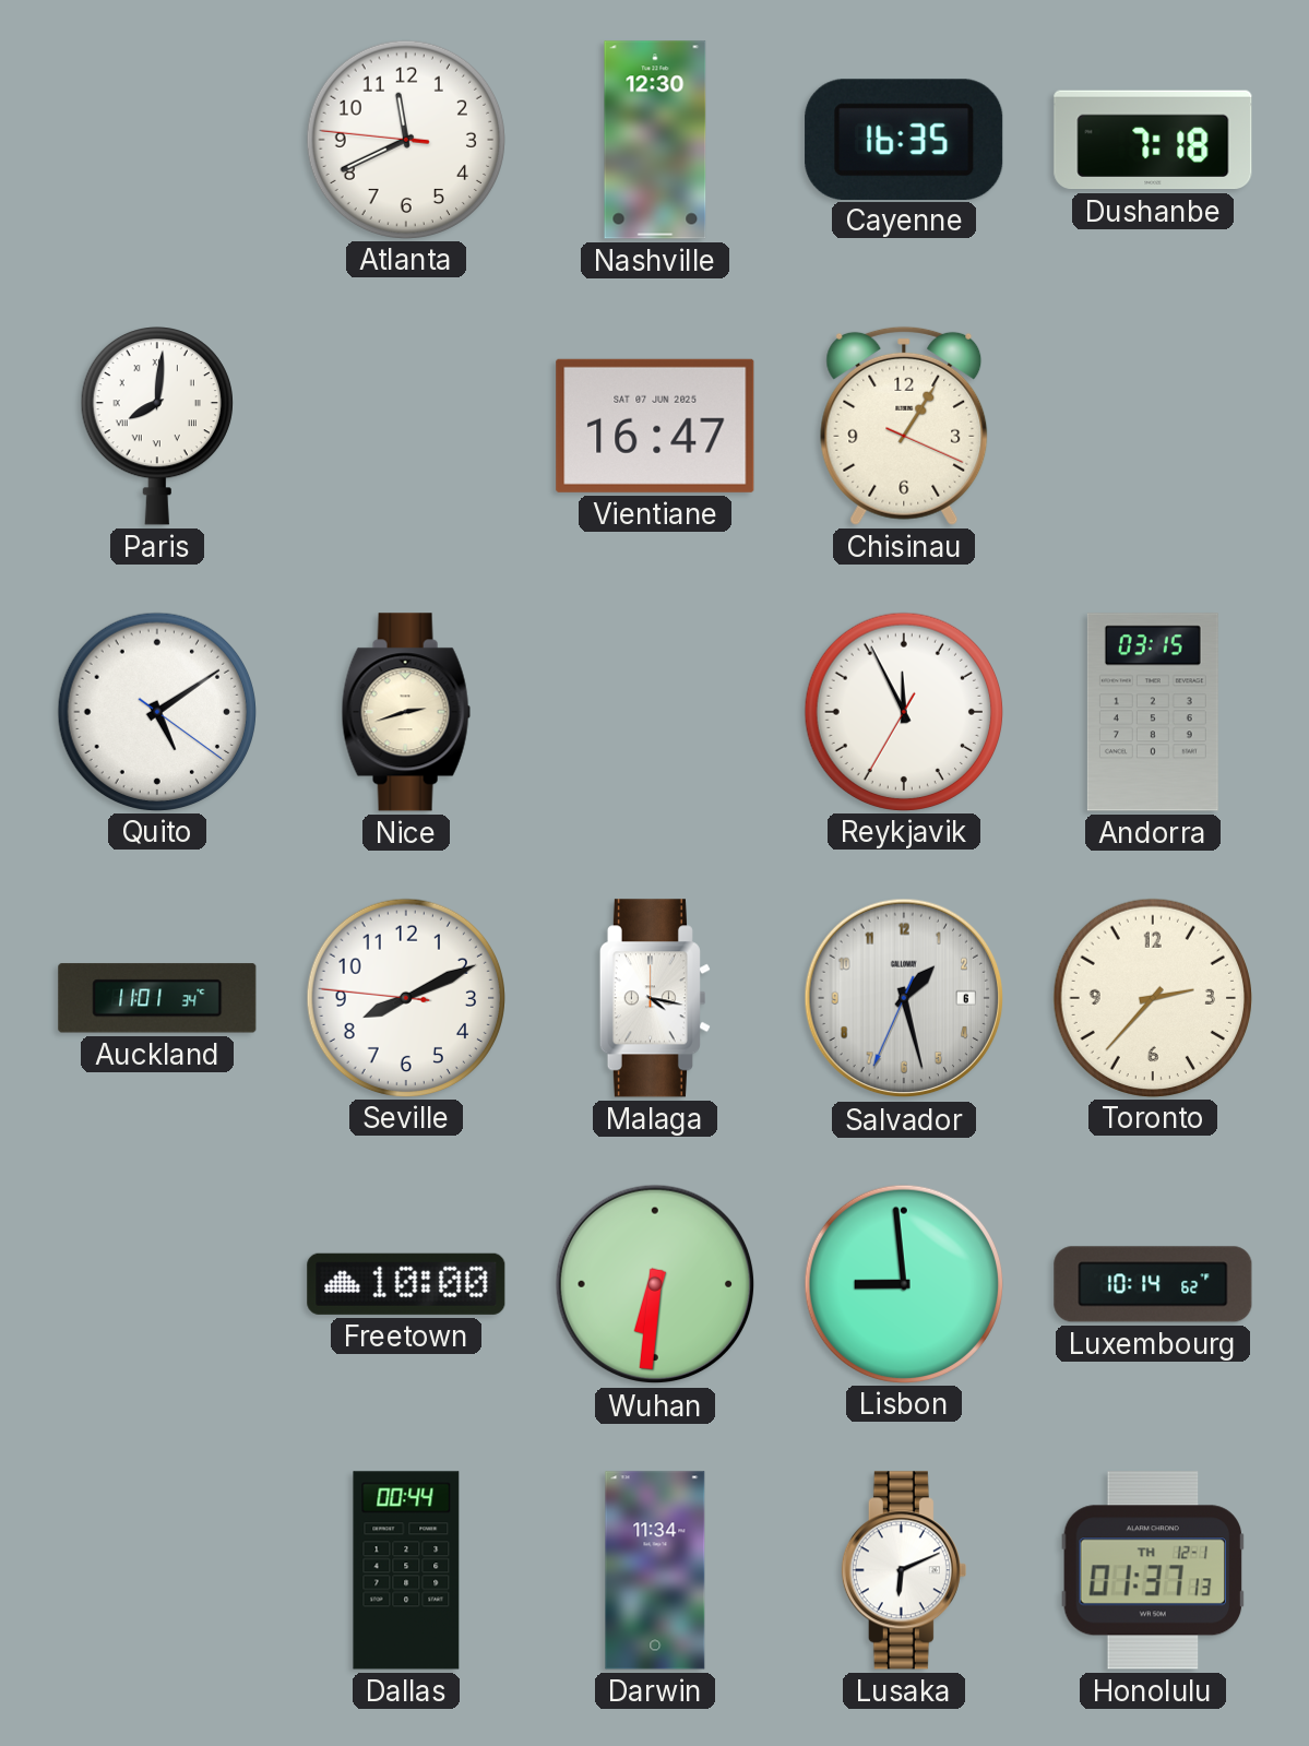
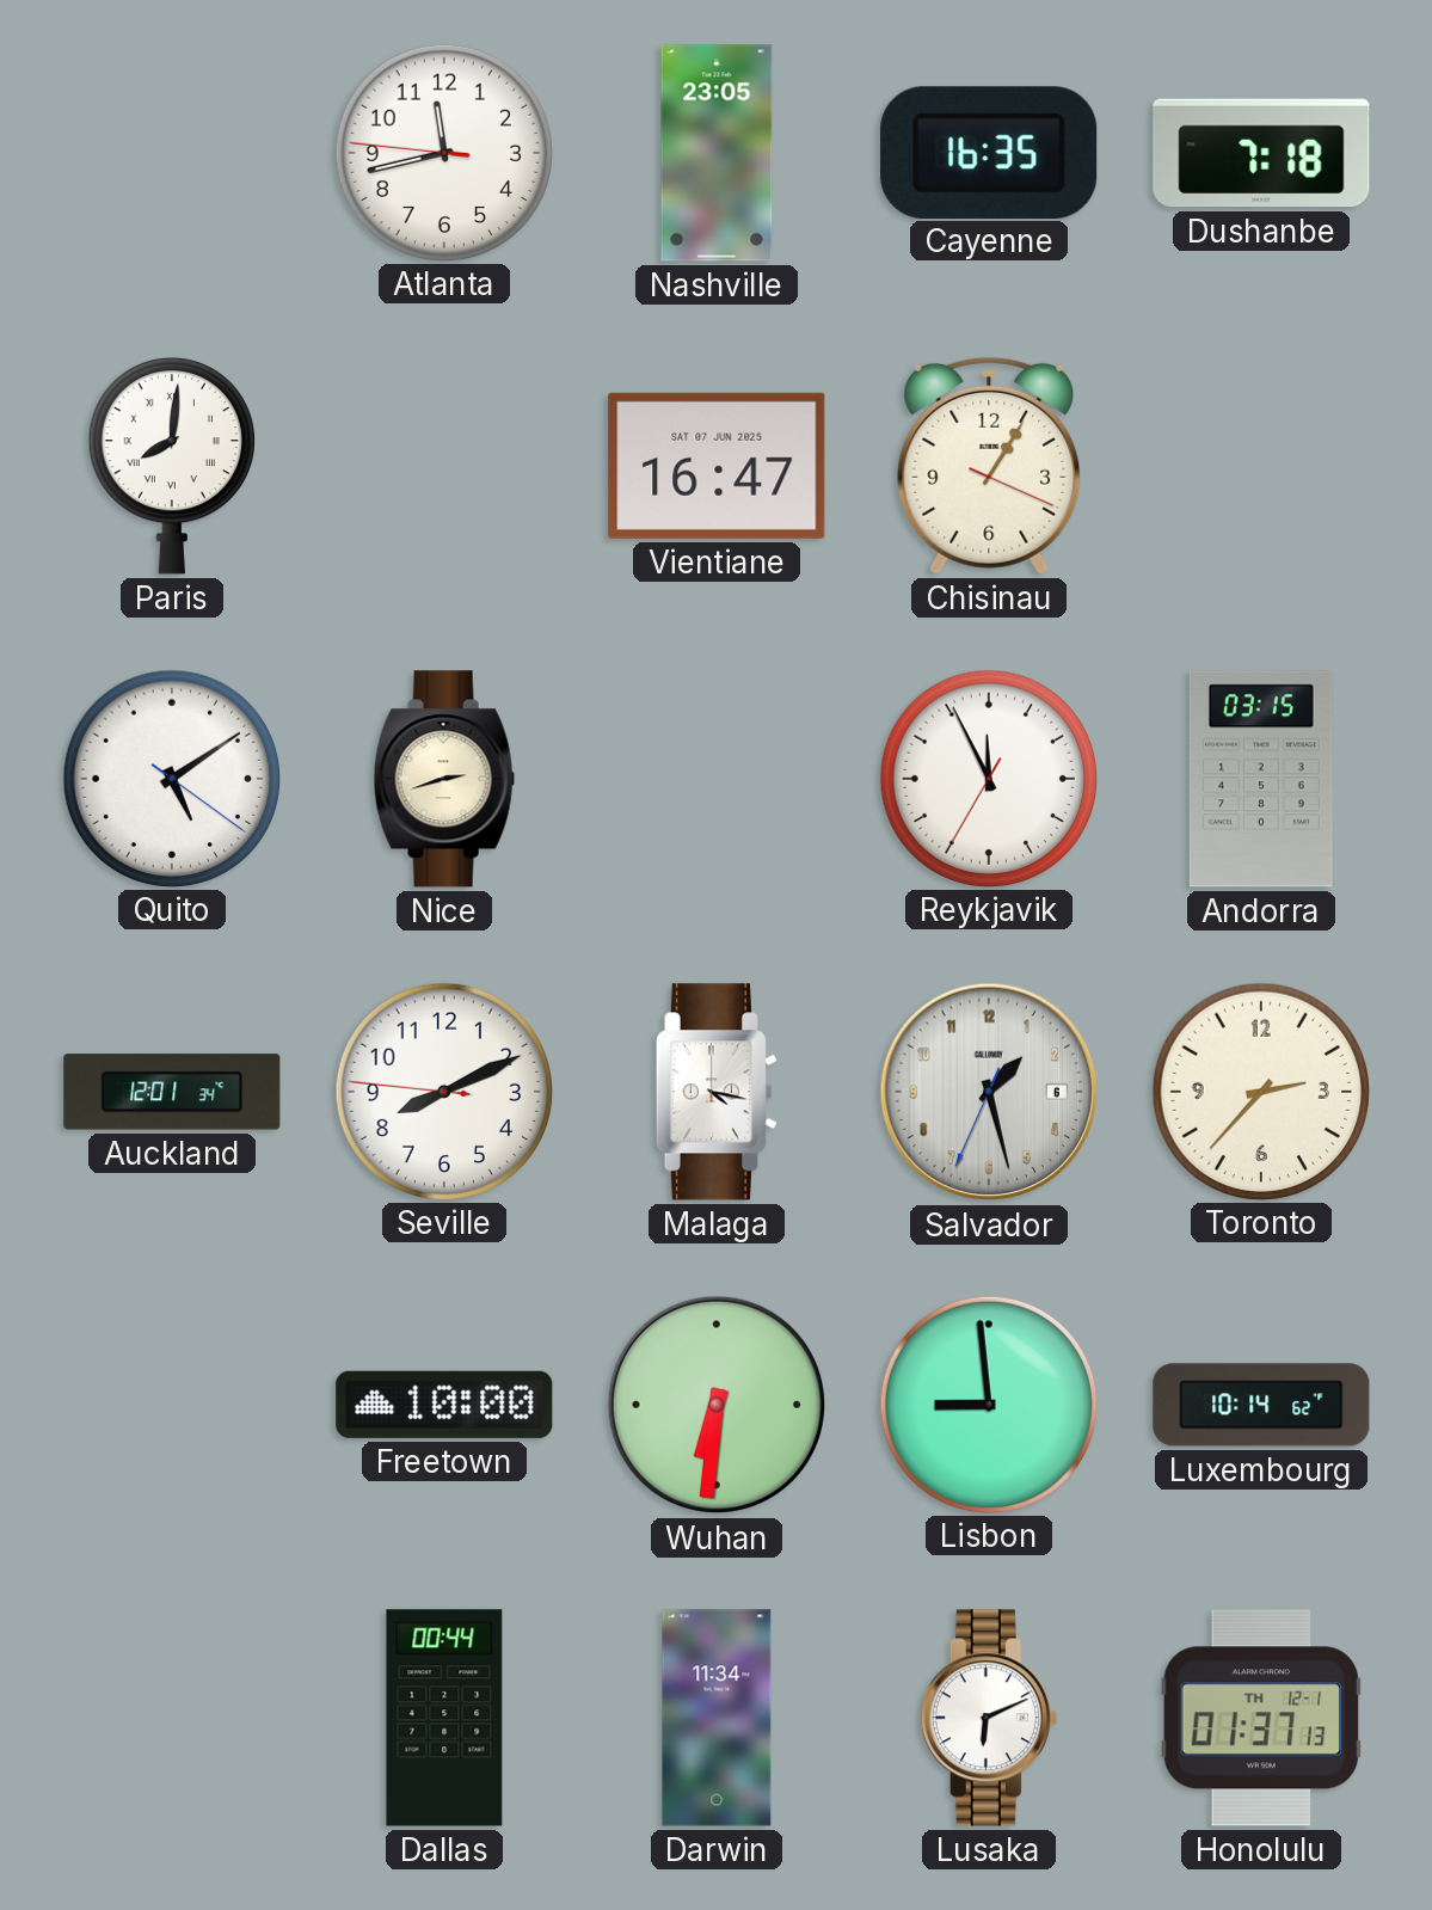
Atlanta: 11:40 -> 11:42 (443, 152)
Nashville: 12:30 -> 23:05 (717, 153)
Auckland: 11:01 -> 12:01 (172, 1092)
